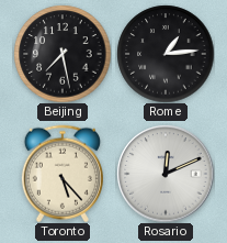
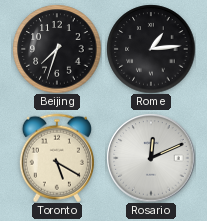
Beijing: 7:28 -> 7:33 (57, 49)
Toronto: 5:23 -> 5:20 (57, 158)
